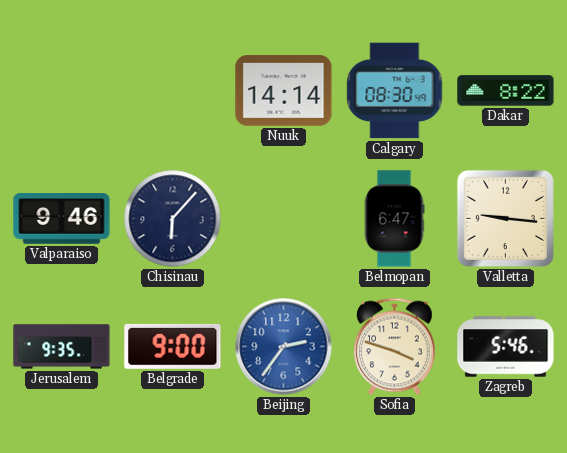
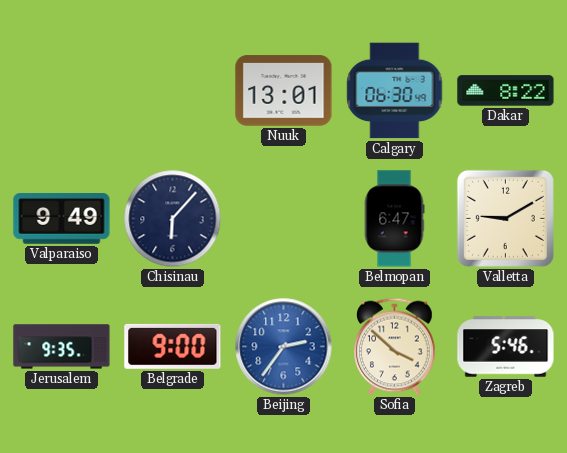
Nuuk: 14:14 -> 13:01 (284, 91)
Calgary: 08:30 -> 06:30 (395, 91)
Valparaiso: 9:46 -> 9:49 (62, 219)
Valletta: 9:16 -> 9:10 (505, 218)
Sofia: 3:48 -> 3:52 (395, 347)
